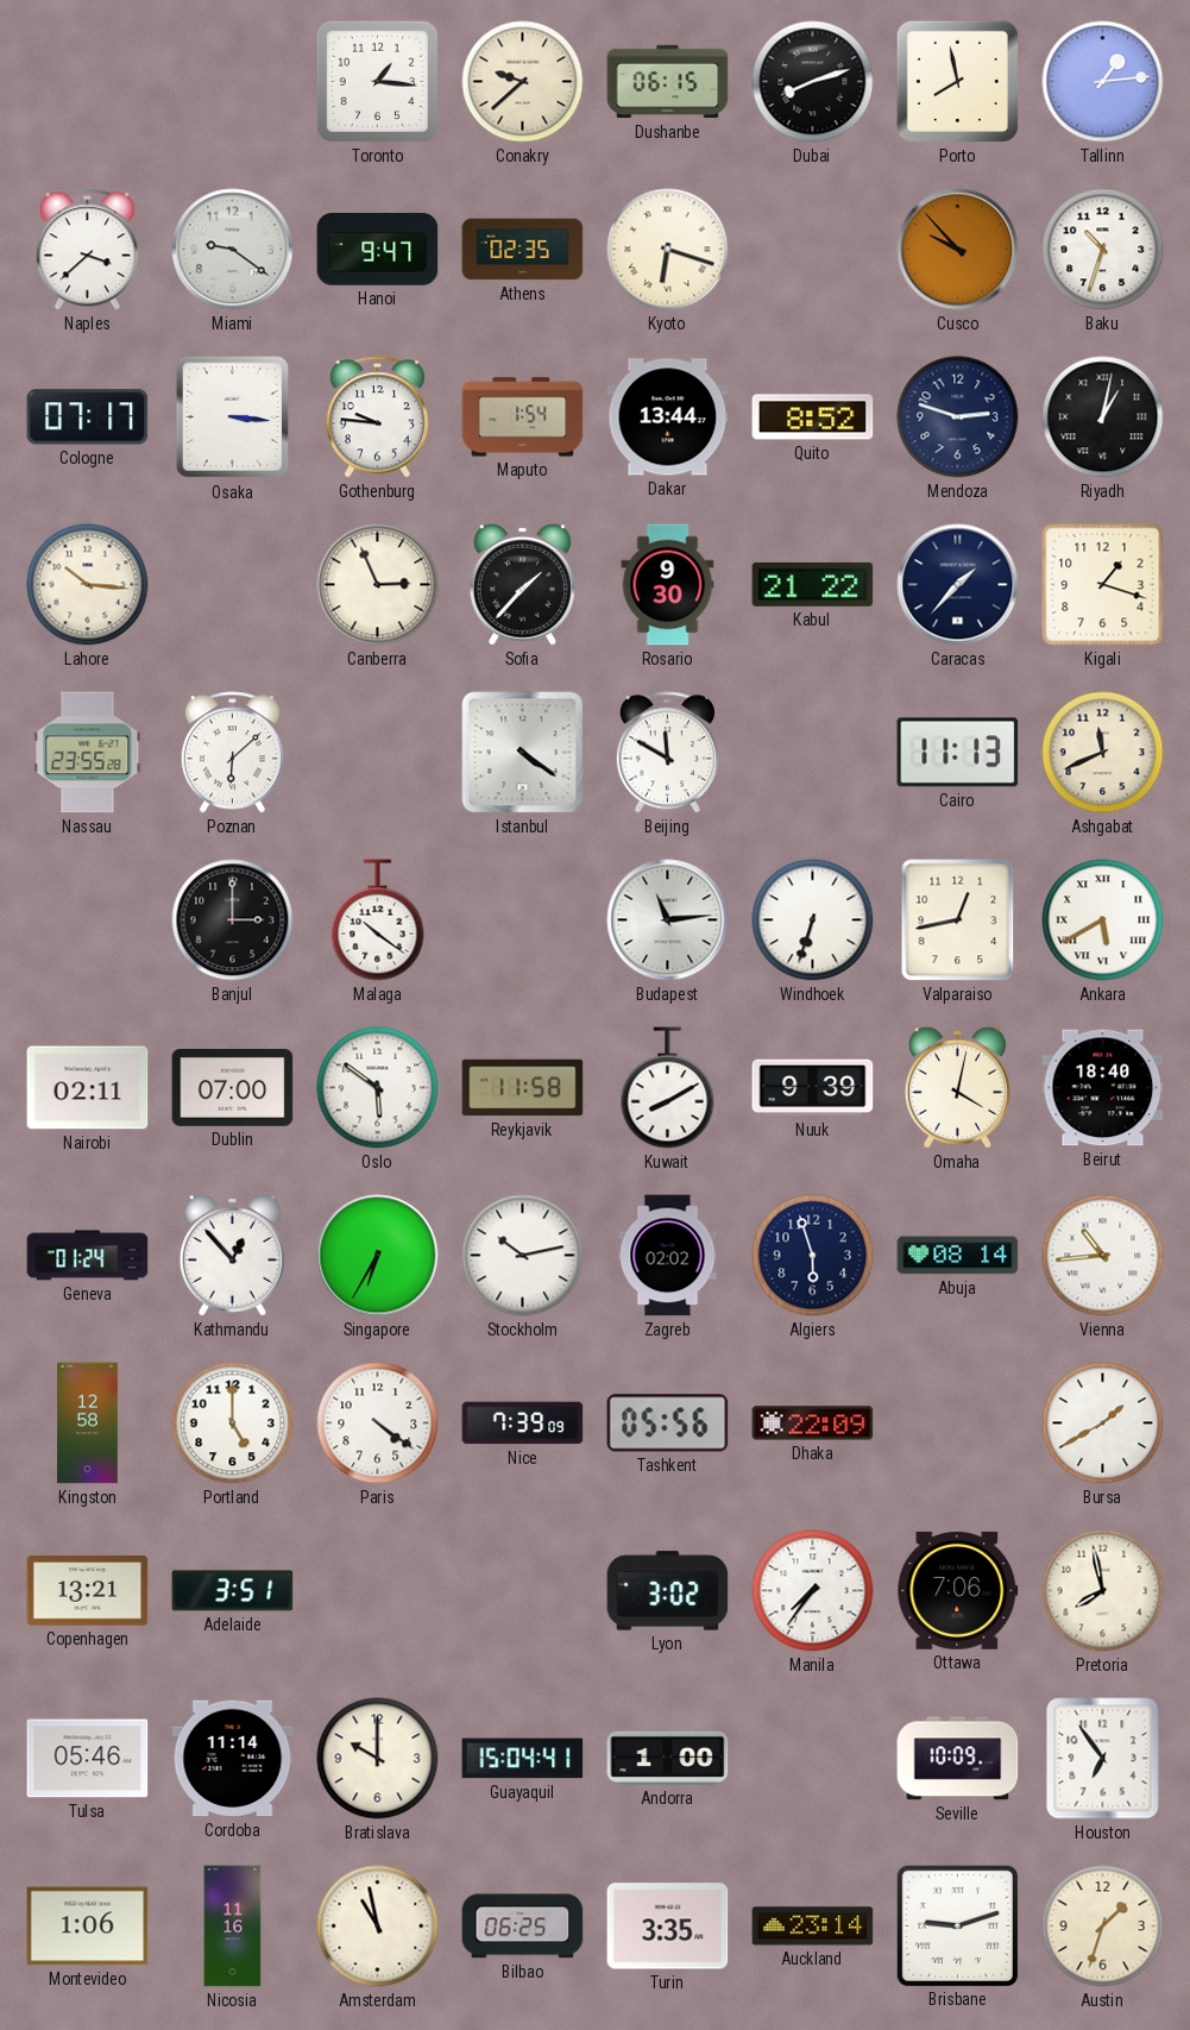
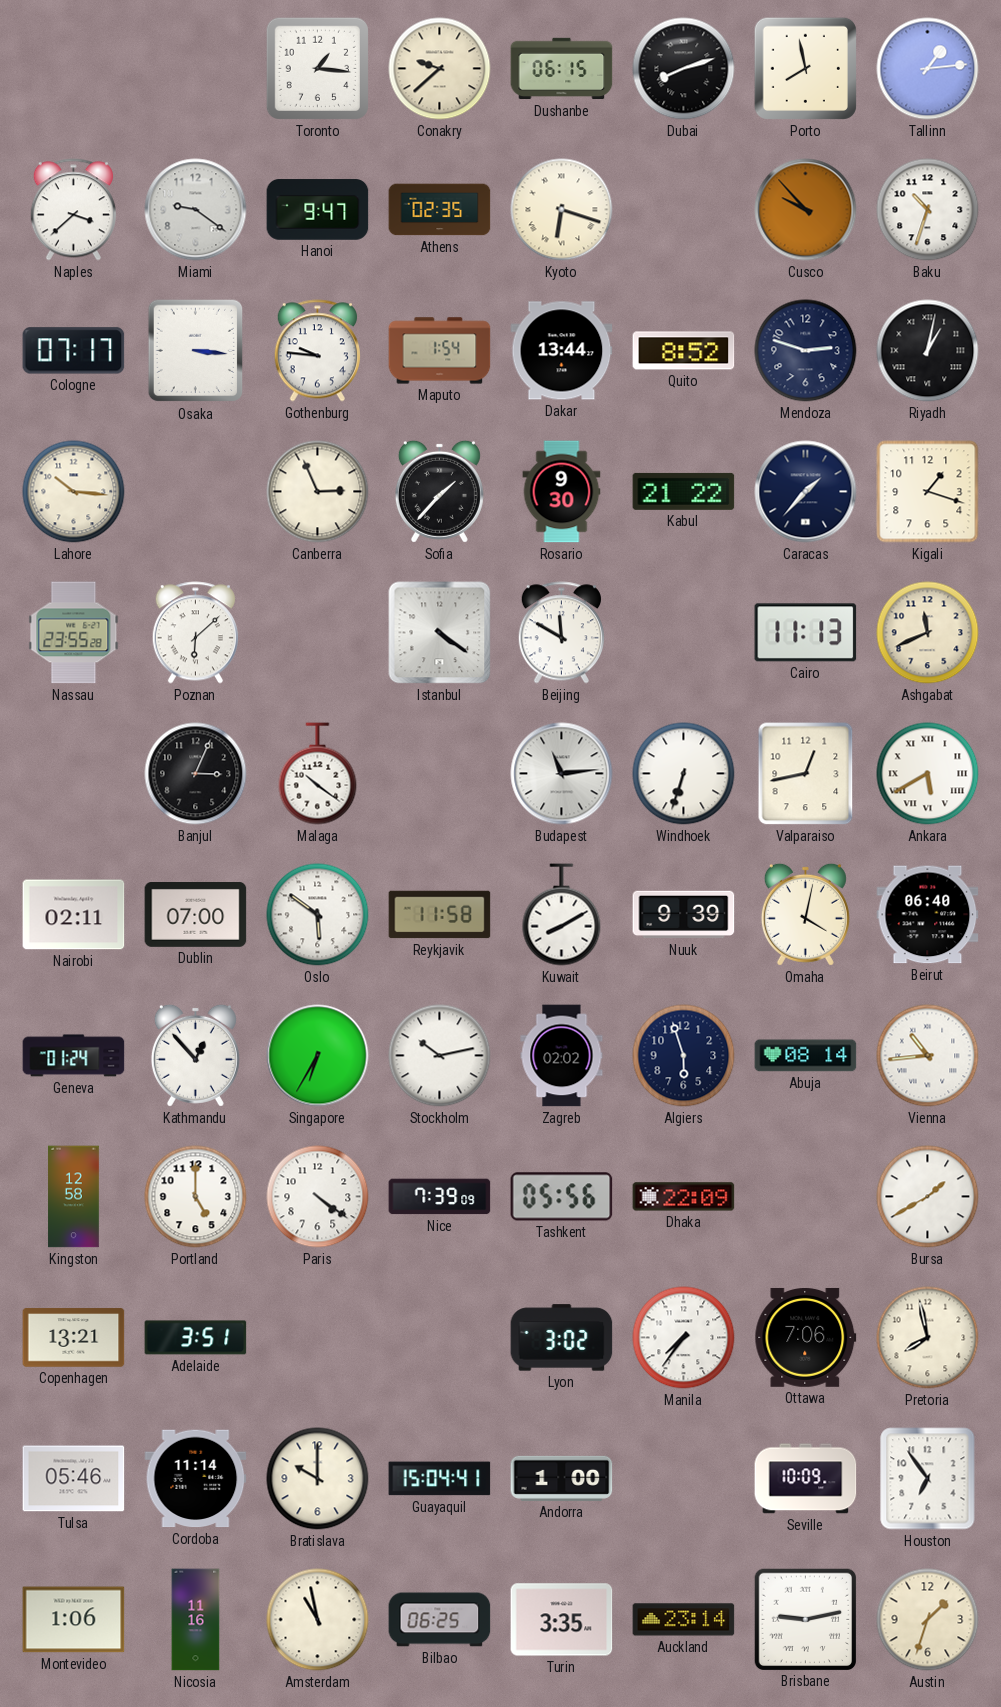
Banjul: 3:00 -> 3:04 (196, 774)
Beirut: 18:40 -> 06:40 (928, 915)
Brisbane: 9:12 -> 9:13 (805, 1619)
